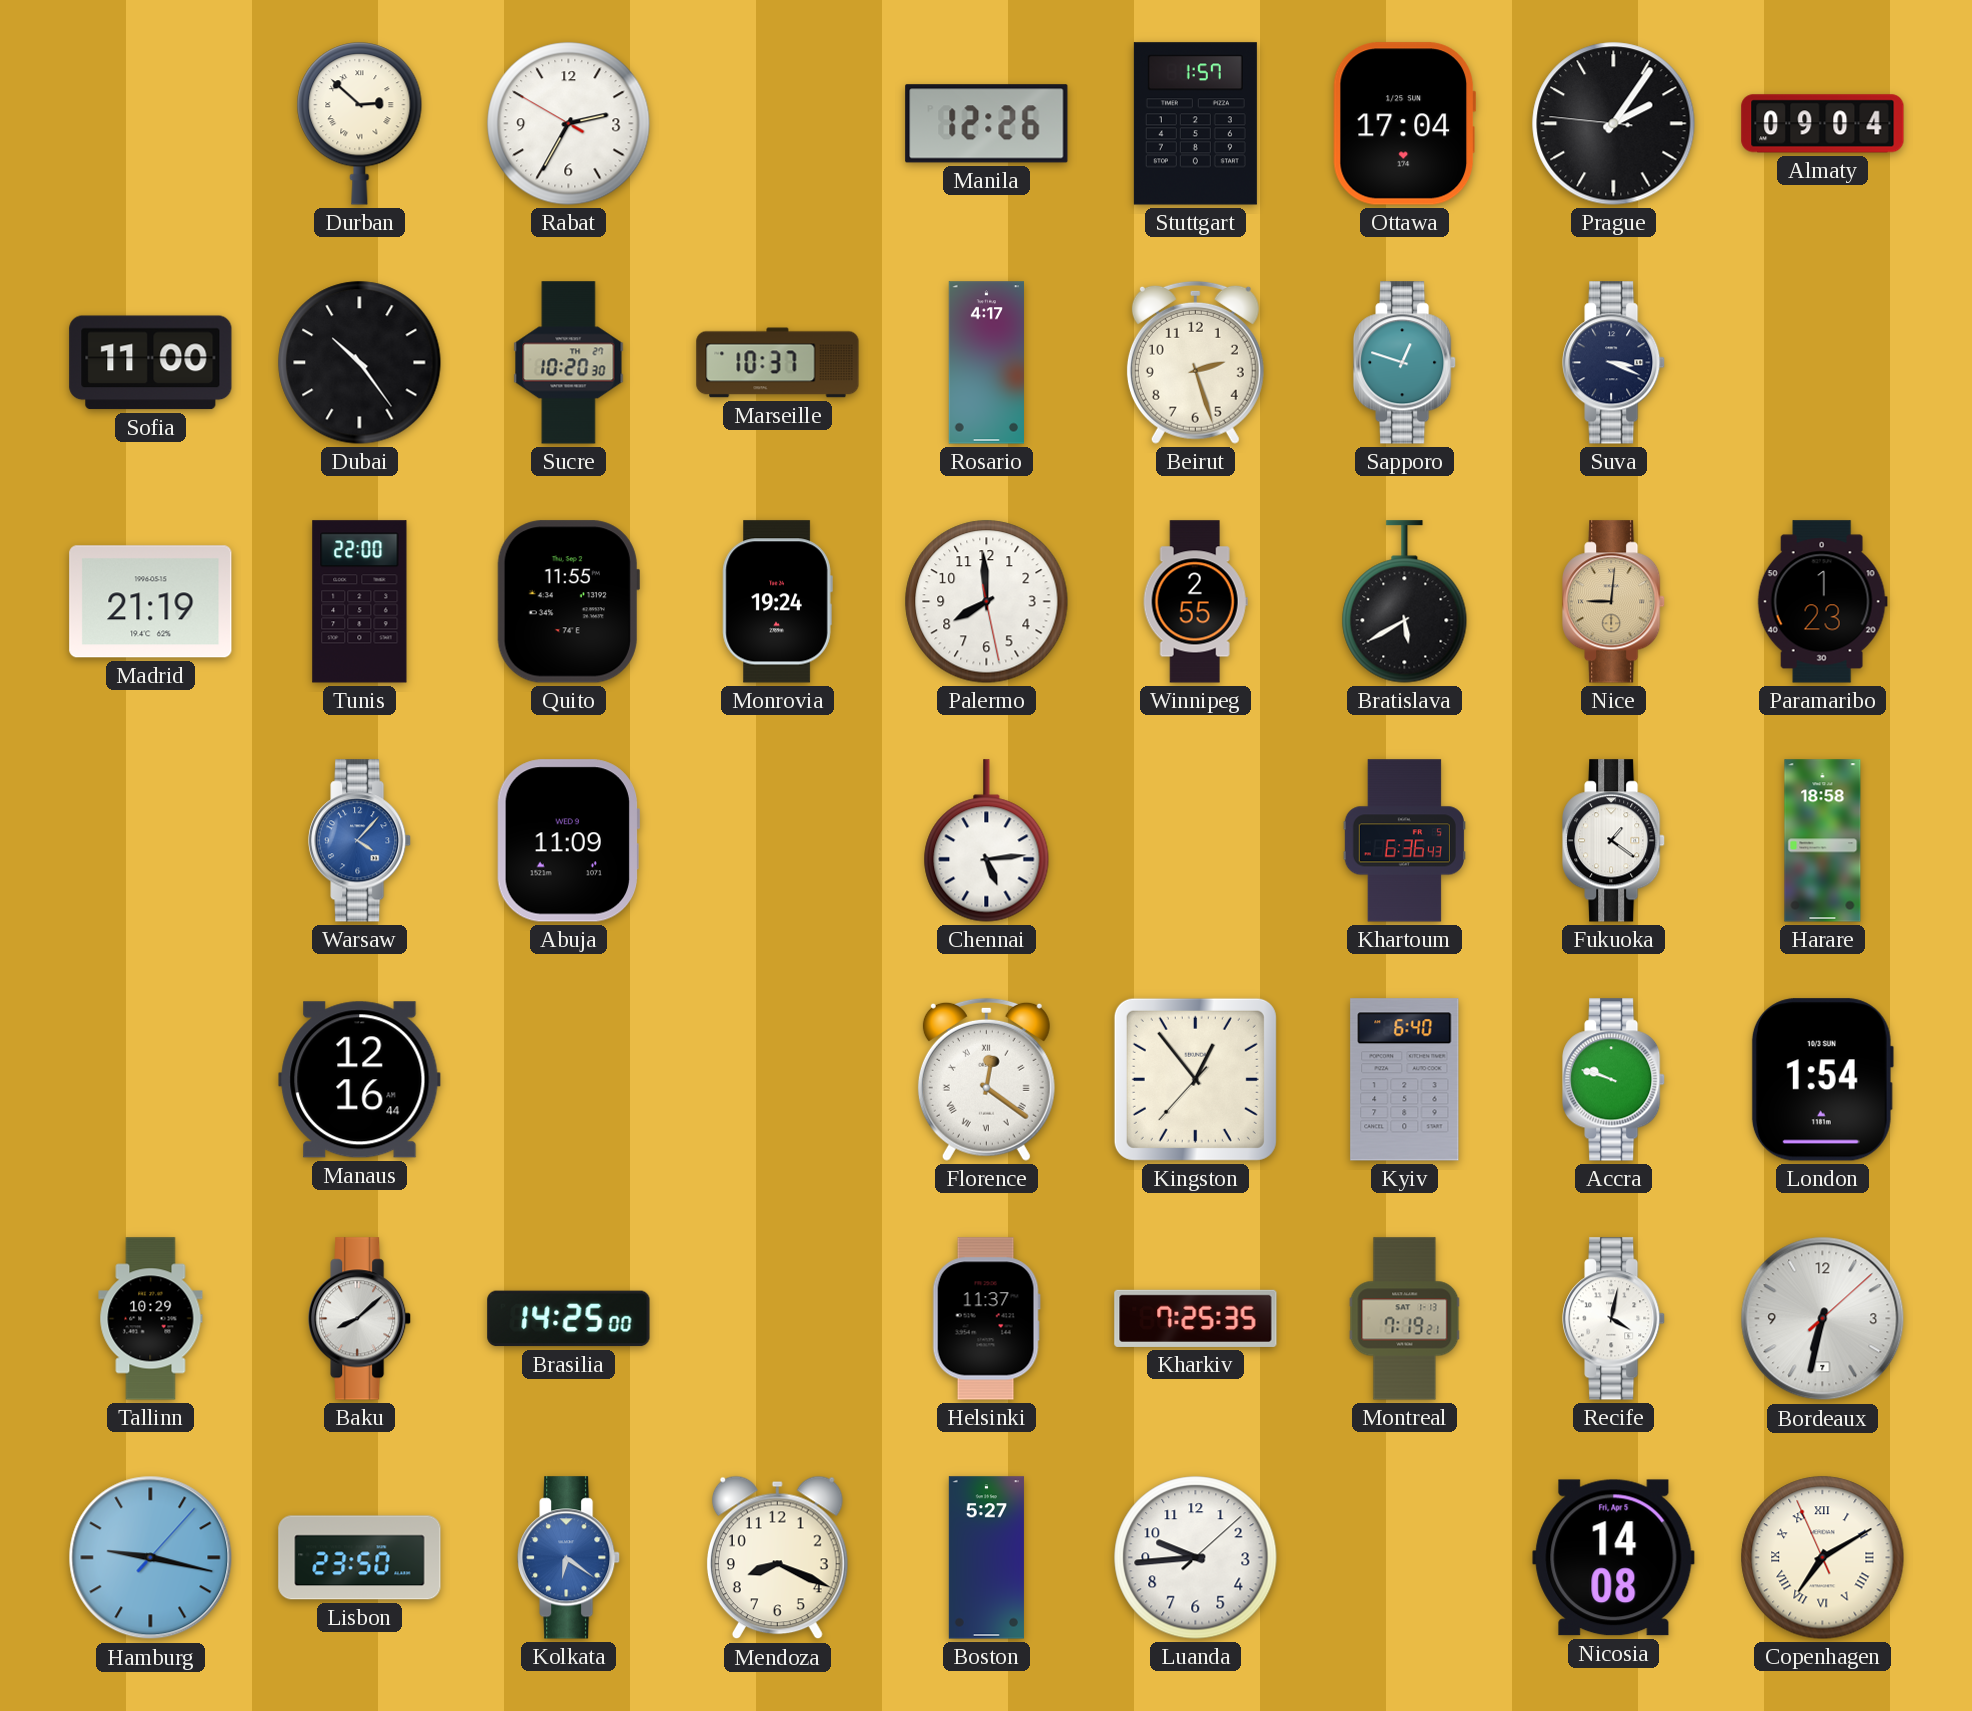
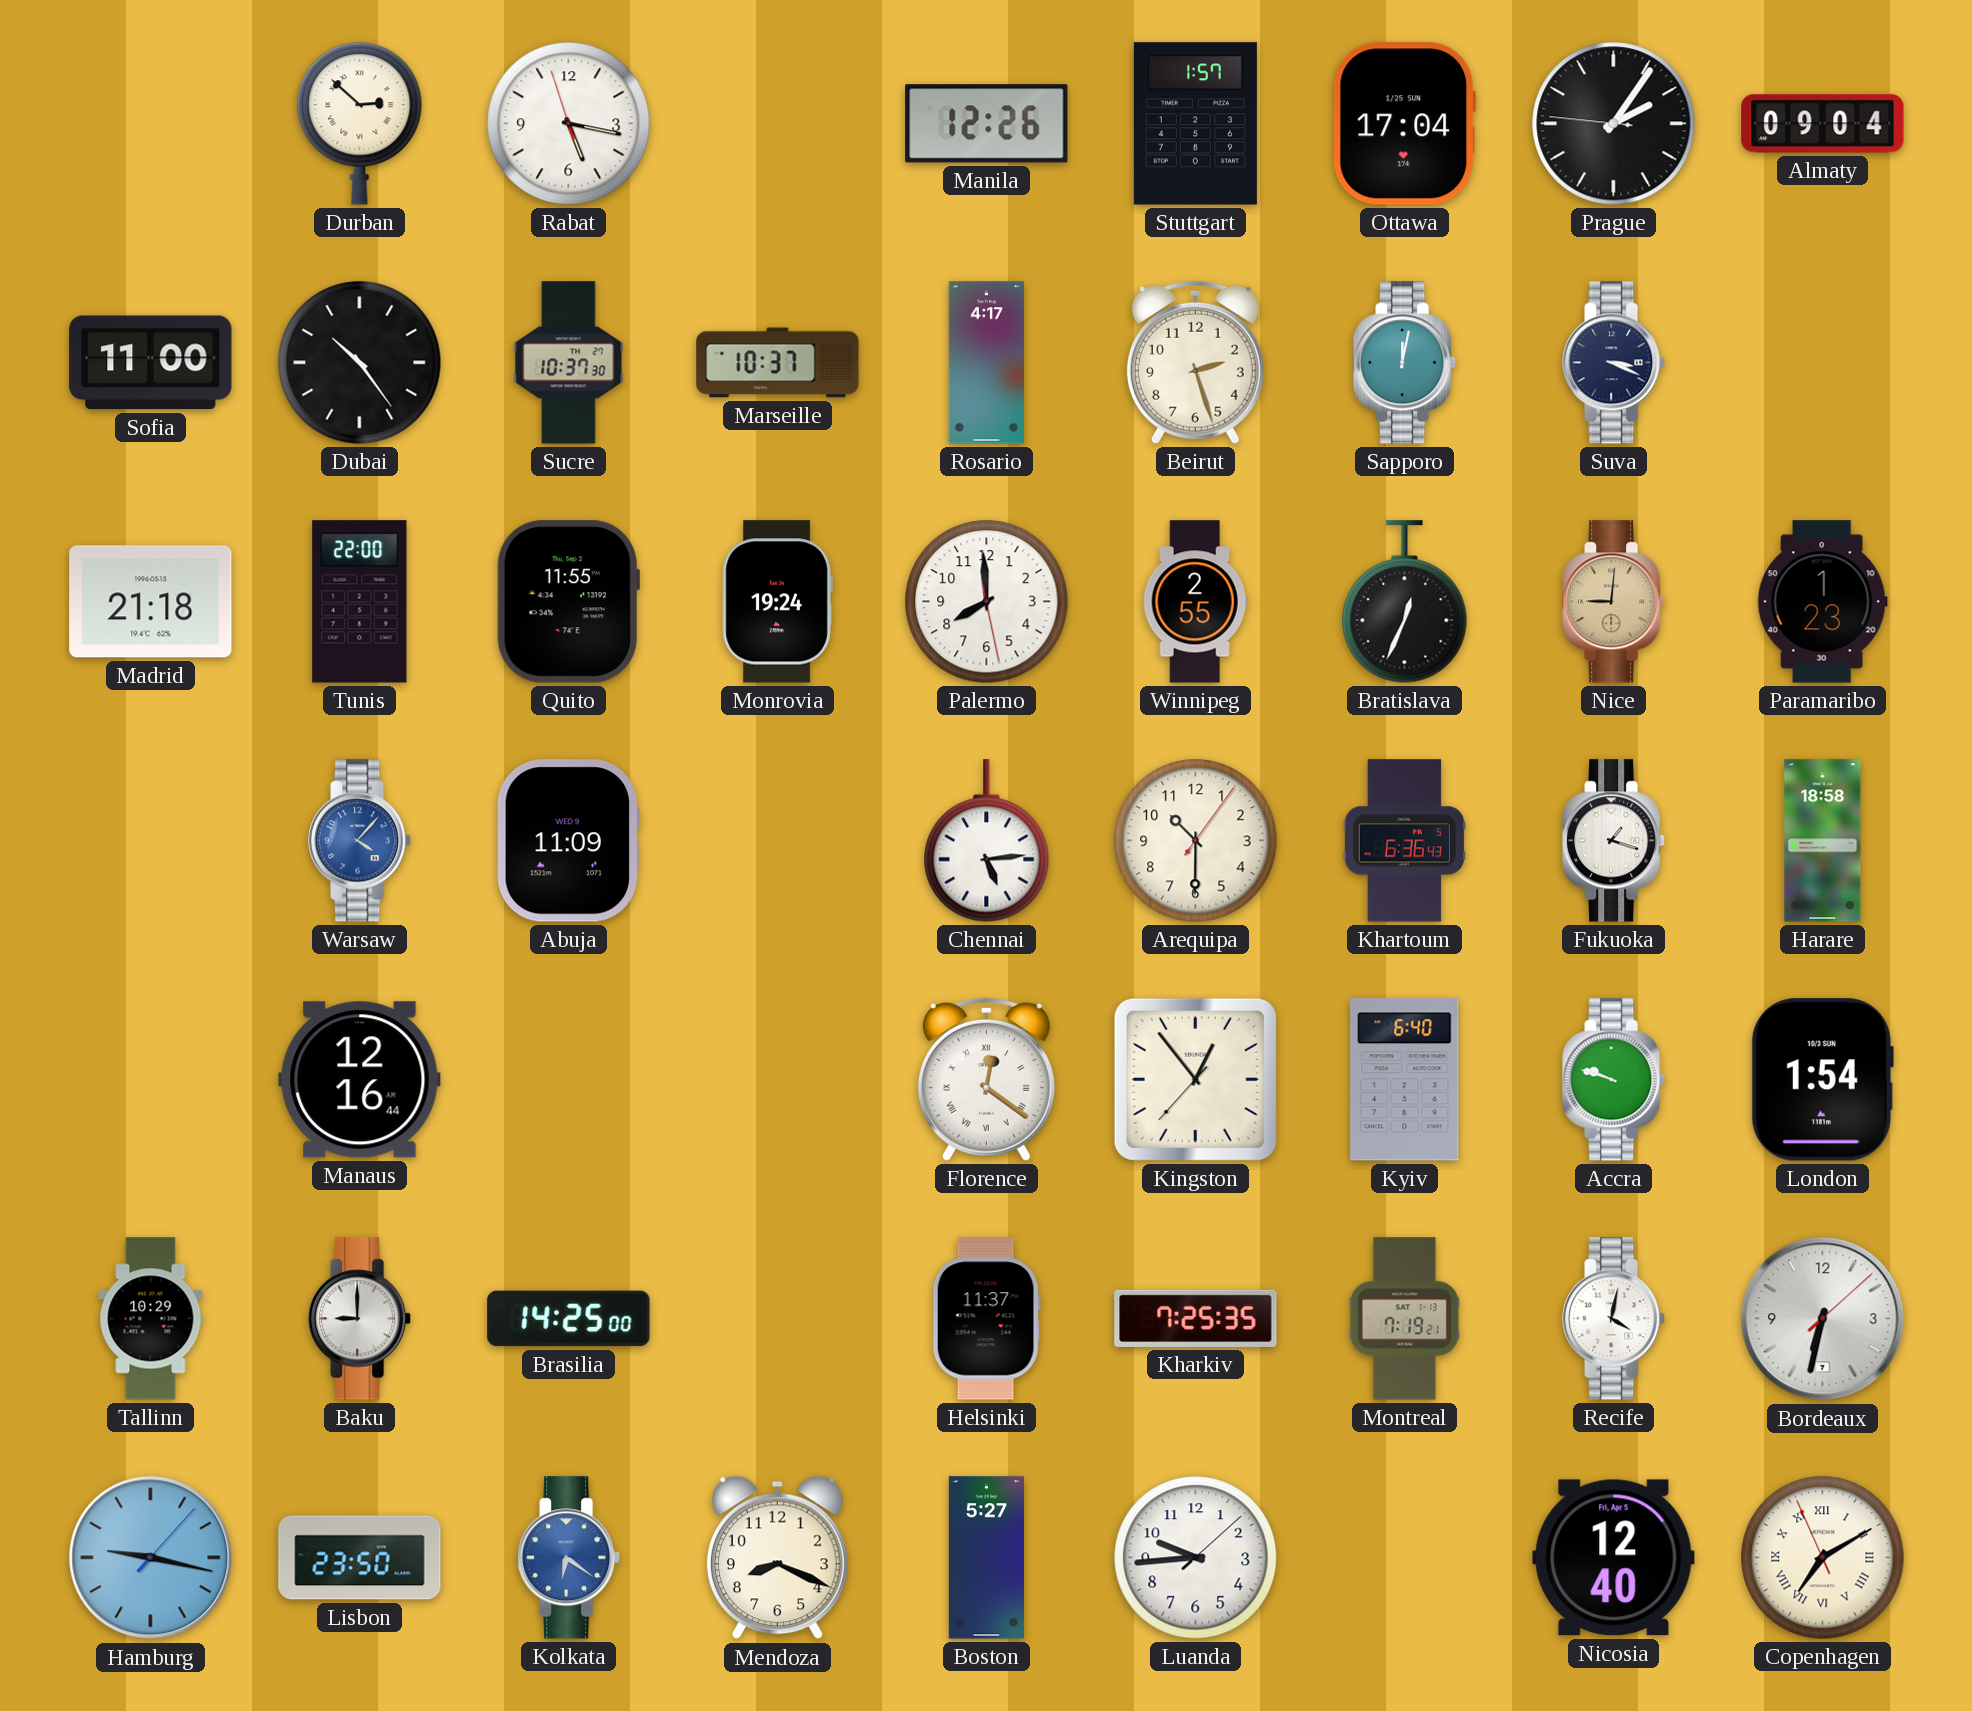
Rabat: 2:34 -> 5:16 (569, 124)
Sucre: 10:20 -> 10:37 (569, 363)
Sapporo: 12:48 -> 12:02 (1405, 363)
Madrid: 21:19 -> 21:18 (151, 602)
Bratislava: 5:40 -> 12:34 (1405, 602)
Arequipa: none -> 10:30 (1196, 841)
Fukuoka: 1:21 -> 1:18 (1614, 841)
Baku: 8:08 -> 9:00 (360, 1319)
Nicosia: 14:08 -> 12:40 (1614, 1558)
